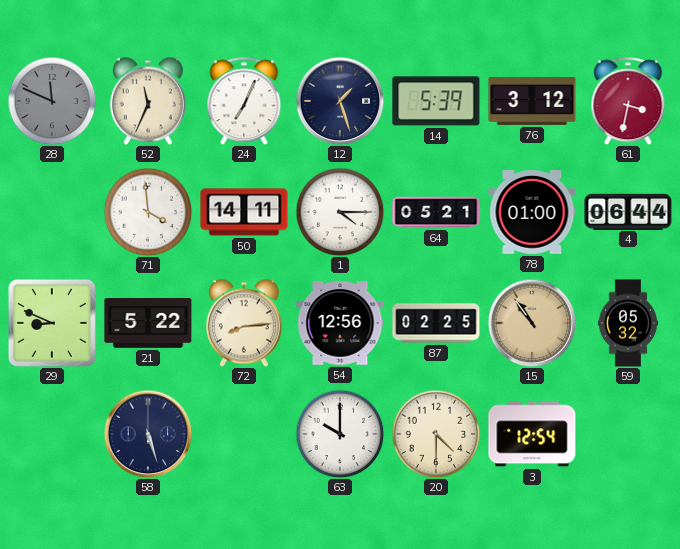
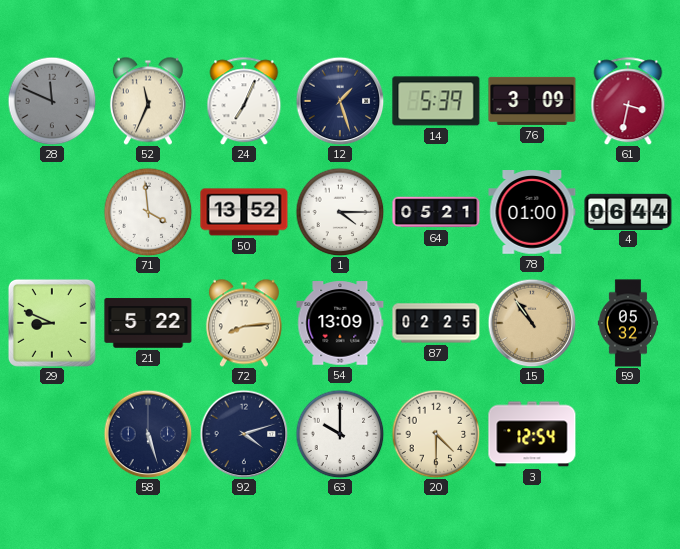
76: 3:12 -> 3:09 (532, 101)
50: 14:11 -> 13:52 (244, 212)
54: 12:56 -> 13:09 (340, 323)
92: none -> 4:12 (244, 434)
